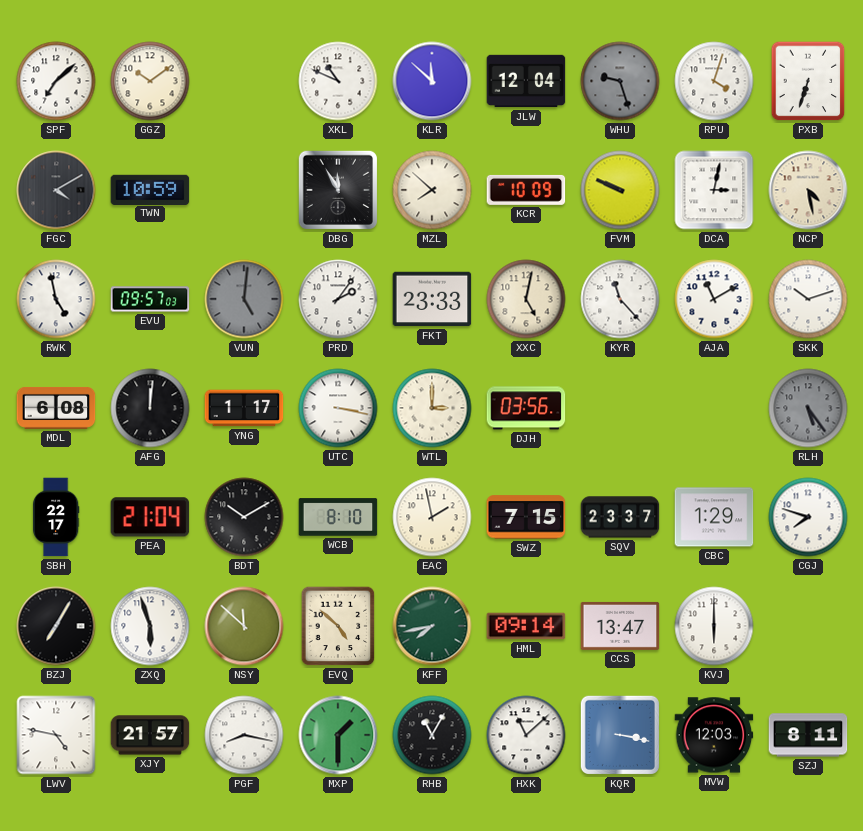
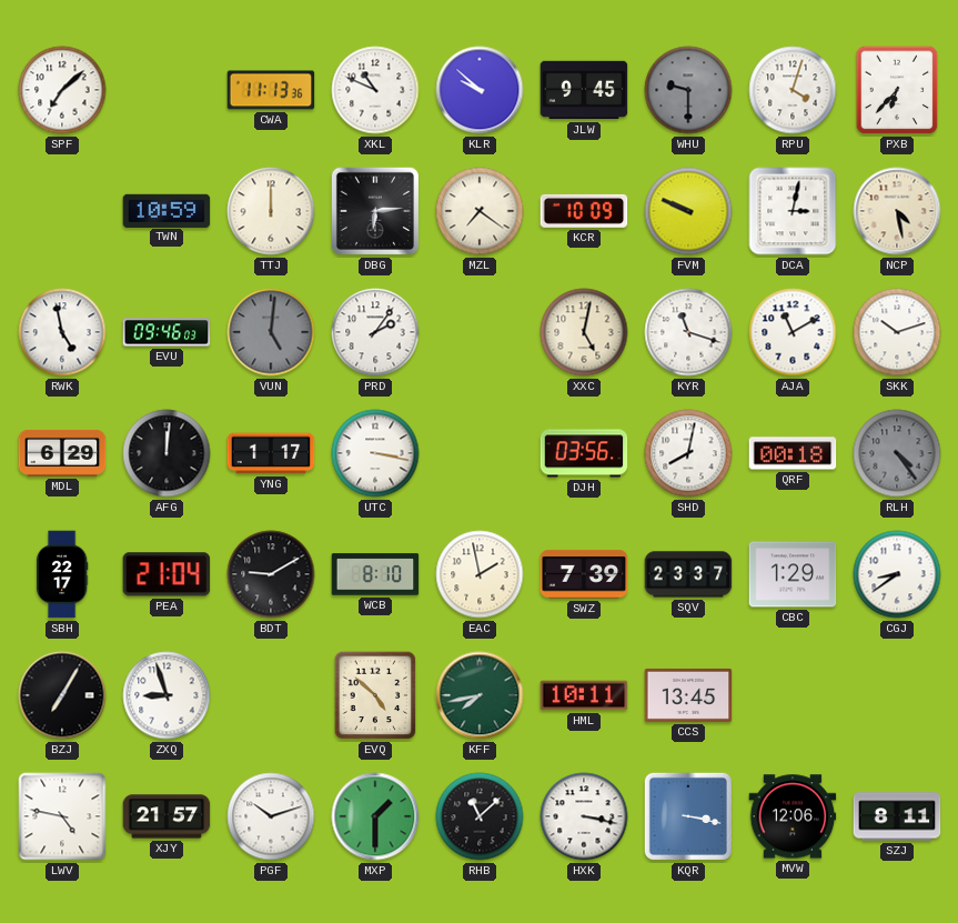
GGZ: 10:09 -> none (150, 81)
CWA: none -> 11:13 (271, 90)
KLR: 11:52 -> 9:52 (480, 90)
JLW: 12:04 -> 9:45 (584, 90)
WHU: 9:27 -> 9:30 (688, 90)
PXB: 6:33 -> 6:37 (897, 90)
FGC: 4:10 -> none (56, 190)
TTJ: none -> 12:00 (271, 211)
DBG: 11:55 -> 6:14 (375, 211)
MZL: 7:52 -> 7:21 (480, 211)
EVU: 09:57 -> 09:46 (167, 332)
FKT: 23:33 -> none (432, 299)
KYR: 11:23 -> 11:18 (688, 332)
MDL: 6:08 -> 6:29 (62, 453)
WTL: 3:00 -> none (432, 408)
SHD: none -> 8:02 (688, 453)
QRF: none -> 00:18 (793, 453)
RLH: 5:24 -> 4:24 (897, 453)
BDT: 10:10 -> 9:10 (271, 574)
SWZ: 7:15 -> 7:39 (584, 574)
CGJ: 7:48 -> 8:39 (897, 574)
ZXQ: 5:57 -> 8:57 (167, 695)
NSY: 11:52 -> none (244, 626)
HML: 09:14 -> 10:11 (584, 695)
CCS: 13:47 -> 13:45 (688, 695)
KVJ: 6:00 -> none (714, 626)
PGF: 8:17 -> 10:12 (271, 816)
RHB: 11:05 -> 11:08 (480, 816)
HXK: 11:08 -> 3:17 (584, 816)
MVW: 12:03 -> 12:06 (793, 816)
